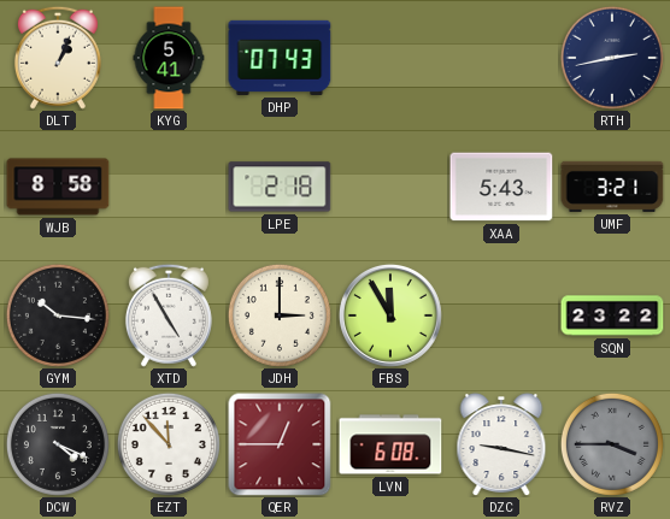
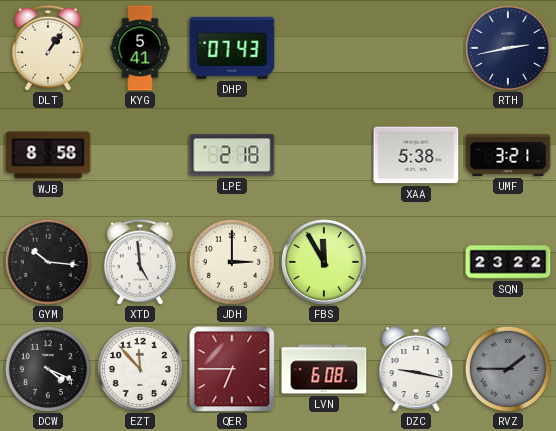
DLT: 1:04 -> 1:06 (48, 48)
XAA: 5:43 -> 5:38 (416, 155)
XTD: 4:55 -> 4:59 (140, 262)
QER: 12:45 -> 6:45 (232, 369)
RVZ: 3:45 -> 1:45 (508, 369)
